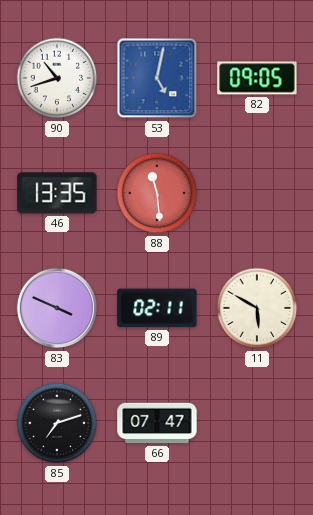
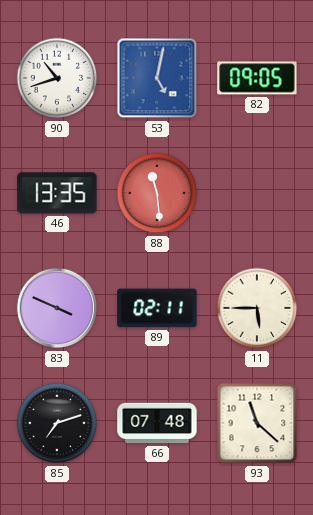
11: 5:50 -> 5:45 (257, 308)
66: 07:47 -> 07:48 (157, 423)
93: none -> 11:22 (257, 423)
